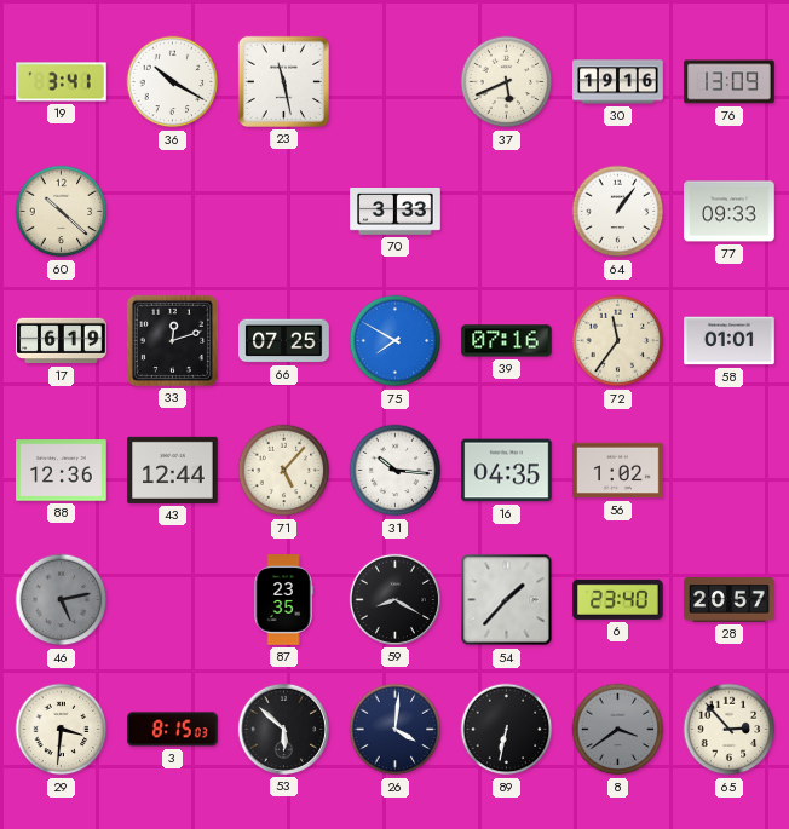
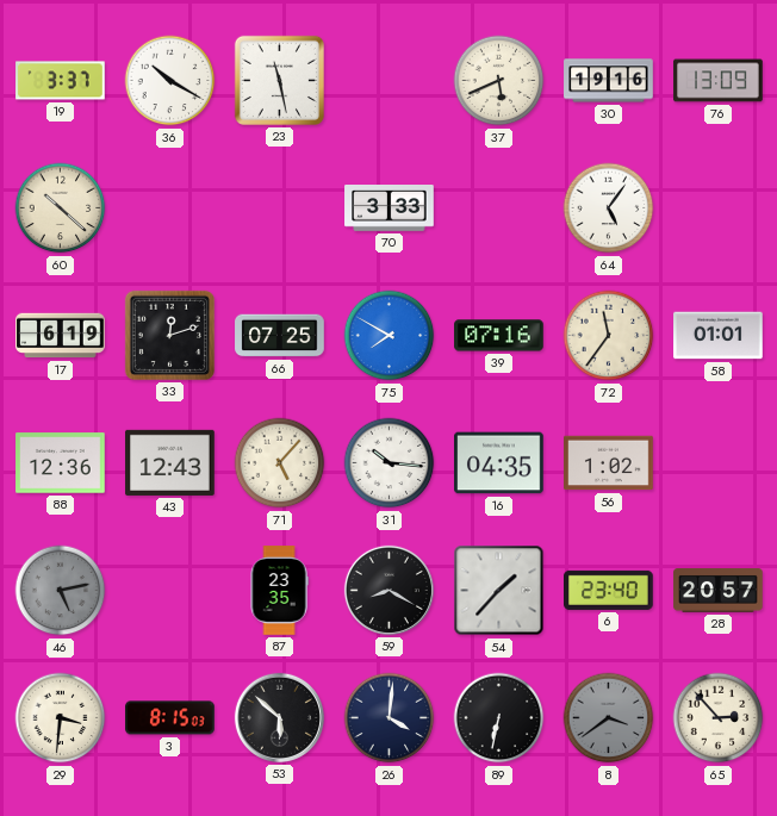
19: 3:41 -> 3:37 (61, 81)
64: 1:06 -> 5:06 (609, 208)
77: 09:33 -> none (730, 212)
43: 12:44 -> 12:43 (170, 462)
